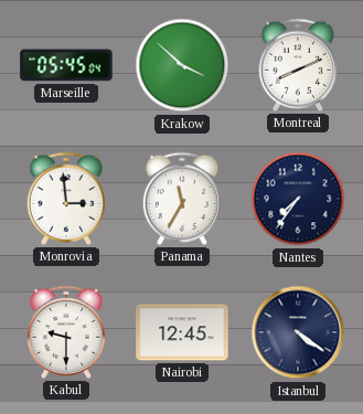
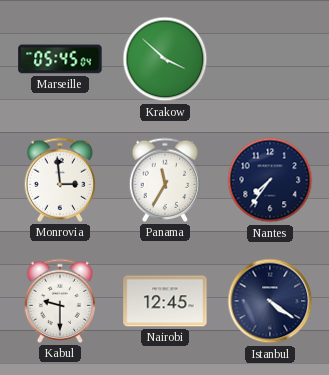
Montreal: 8:11 -> none (297, 65)
